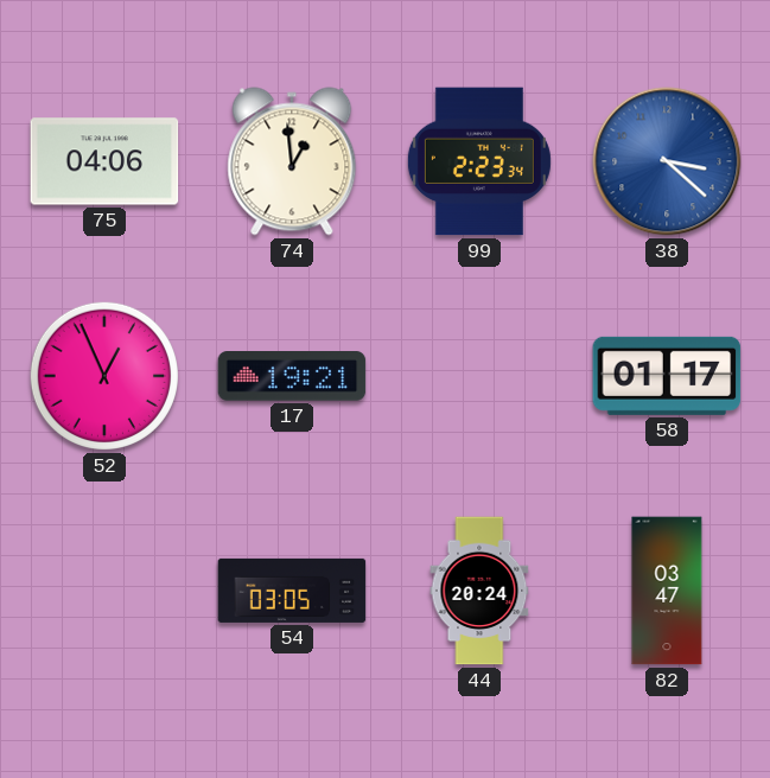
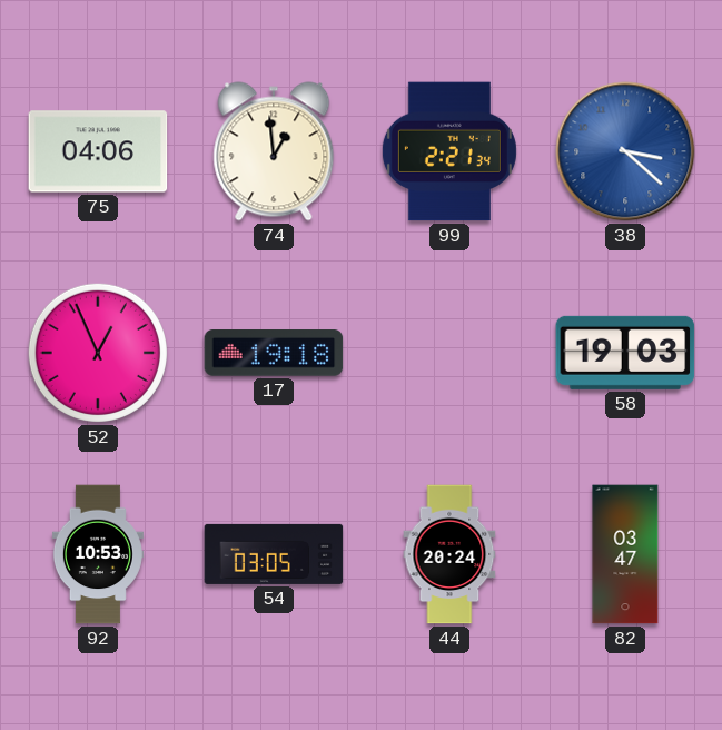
99: 2:23 -> 2:21 (449, 151)
17: 19:21 -> 19:18 (274, 354)
58: 01:17 -> 19:03 (625, 353)
92: none -> 10:53 (98, 554)
